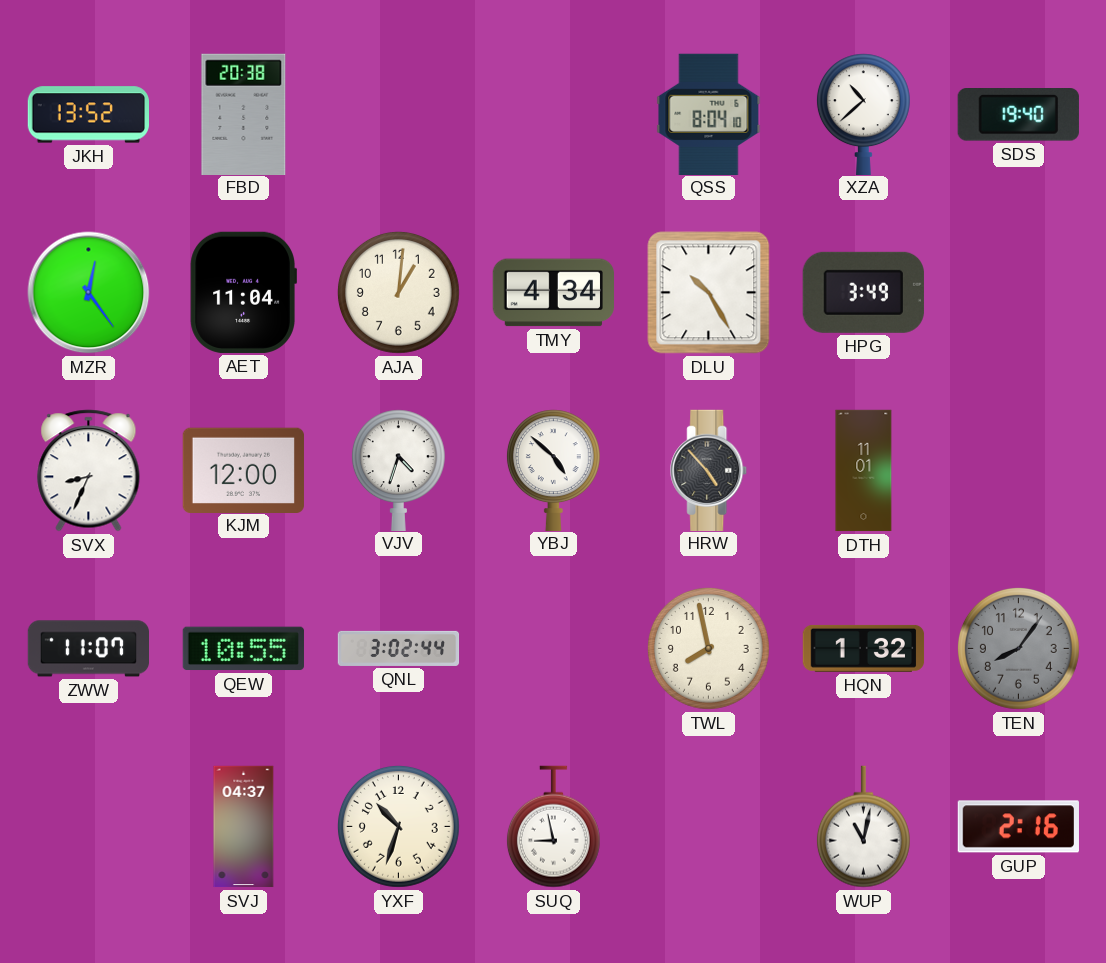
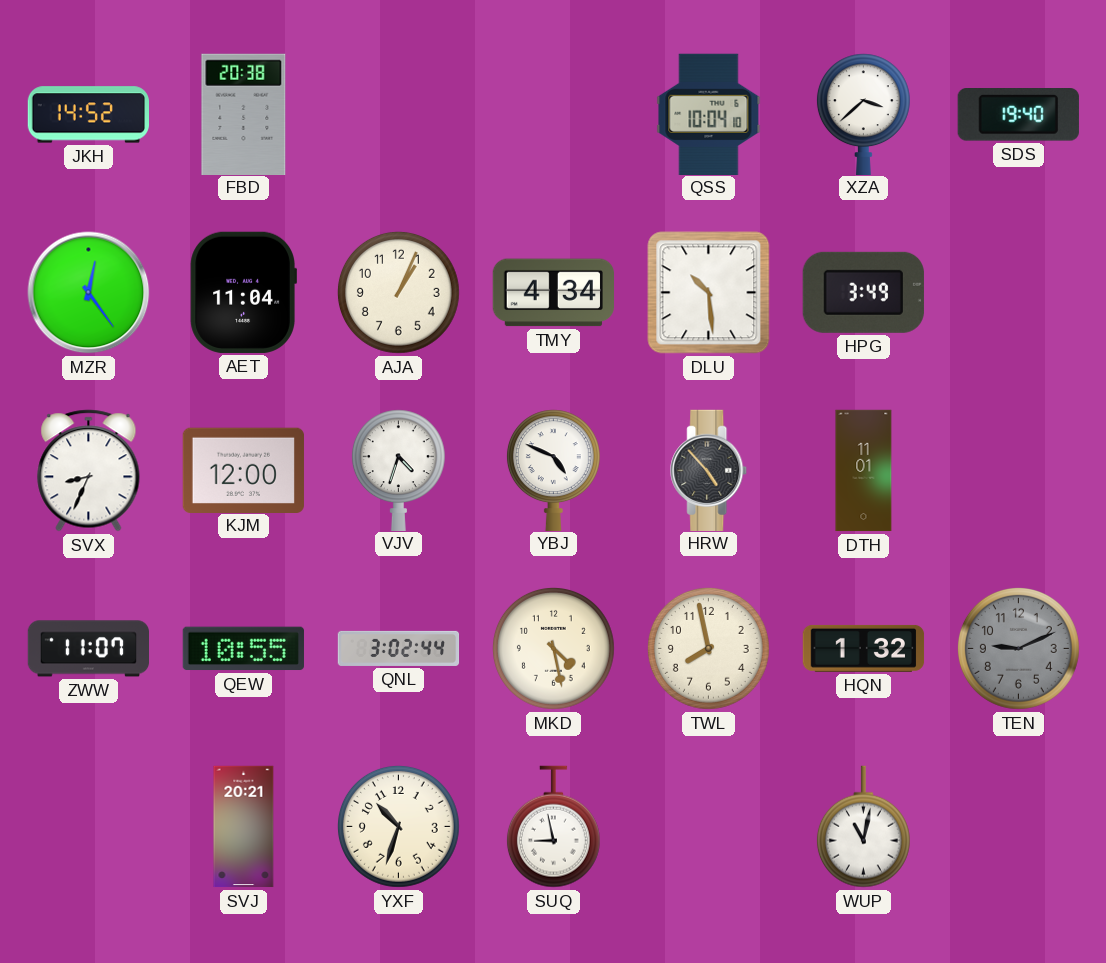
JKH: 13:52 -> 14:52 (88, 115)
QSS: 8:04 -> 10:04 (709, 114)
XZA: 10:38 -> 3:38 (863, 114)
AJA: 1:01 -> 1:04 (398, 292)
DLU: 10:25 -> 10:29 (709, 293)
YBJ: 4:52 -> 4:49 (553, 470)
MKD: none -> 4:28 (553, 648)
TEN: 8:06 -> 9:11 (1018, 648)
SVJ: 04:37 -> 20:21 (244, 827)
GUP: 2:16 -> none (1018, 827)
